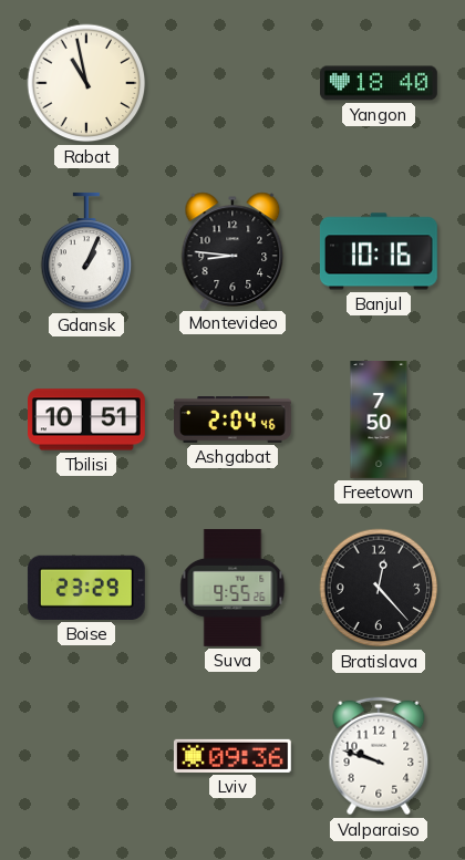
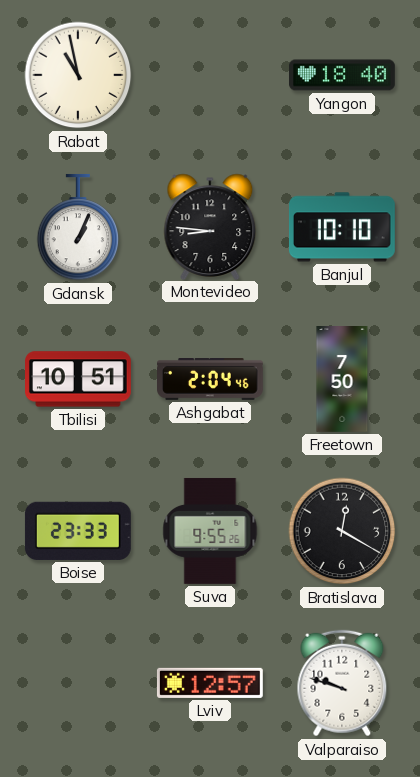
Banjul: 10:16 -> 10:10 (342, 227)
Boise: 23:29 -> 23:33 (78, 531)
Bratislava: 12:23 -> 12:20 (342, 531)
Lviv: 09:36 -> 12:57 (210, 683)
